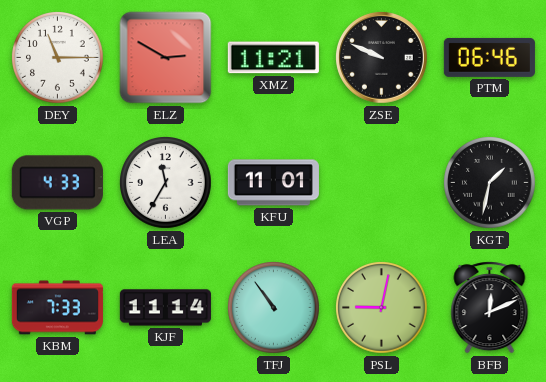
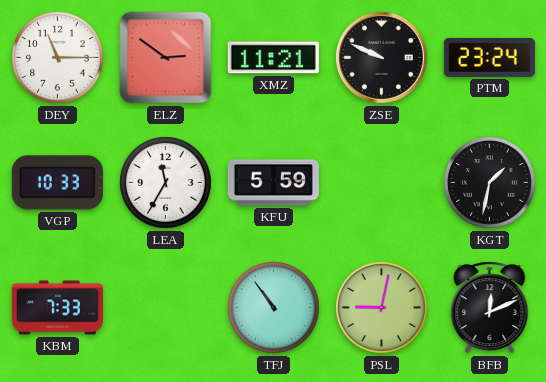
ELZ: 2:50 -> 2:51 (166, 58)
PTM: 06:46 -> 23:24 (489, 57)
VGP: 4:33 -> 10:33 (57, 183)
KFU: 11:01 -> 5:59 (273, 183)
KJF: 11:14 -> none (165, 308)
